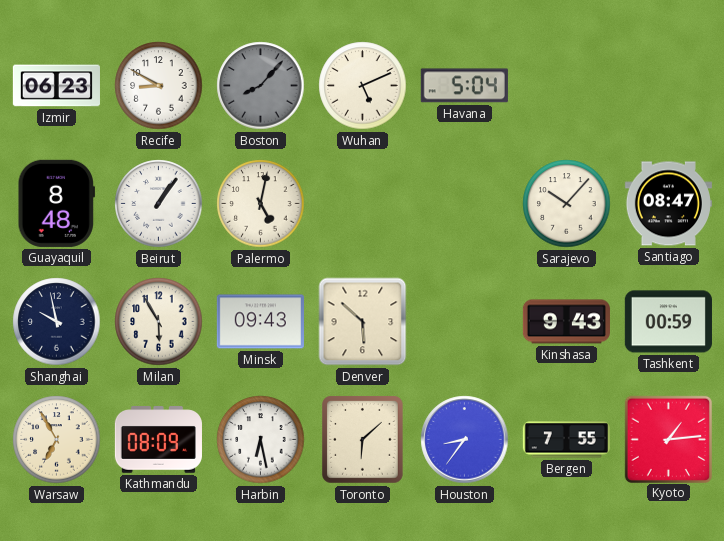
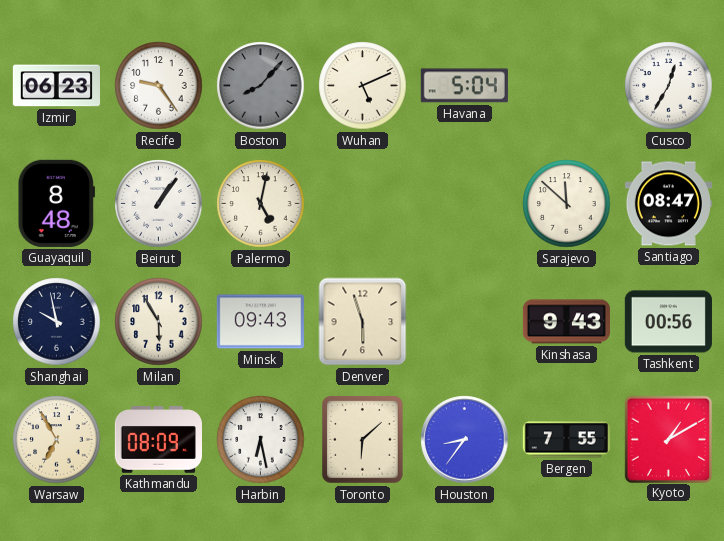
Recife: 8:50 -> 9:24 (159, 86)
Cusco: none -> 12:35 (669, 86)
Sarajevo: 10:07 -> 11:52 (567, 204)
Denver: 5:52 -> 5:57 (363, 322)
Tashkent: 00:59 -> 00:56 (668, 322)
Kyoto: 1:14 -> 1:10 (668, 439)
